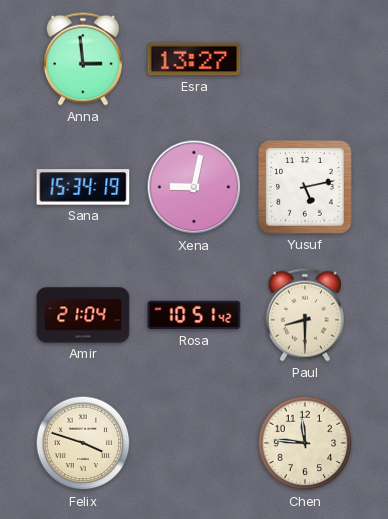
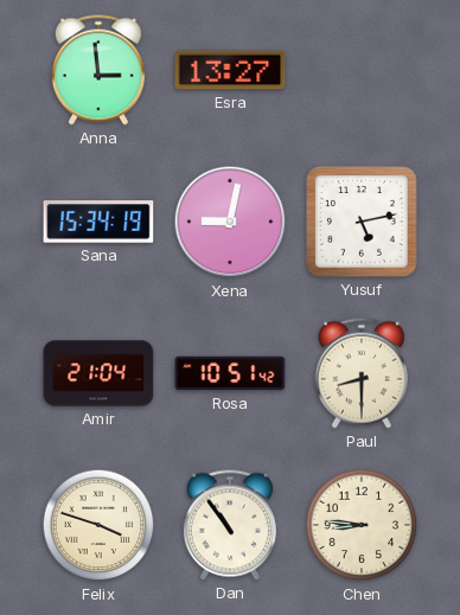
Dan: none -> 10:54 (230, 525)
Chen: 11:46 -> 8:46 (362, 525)
